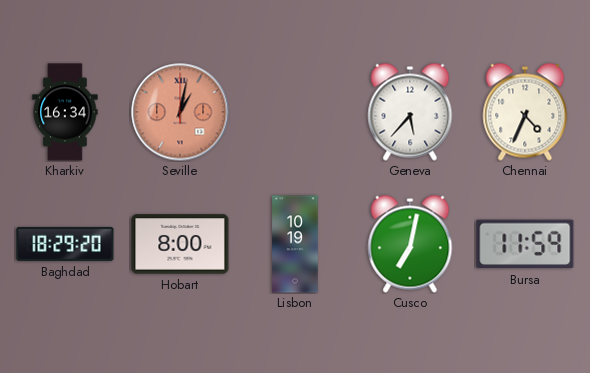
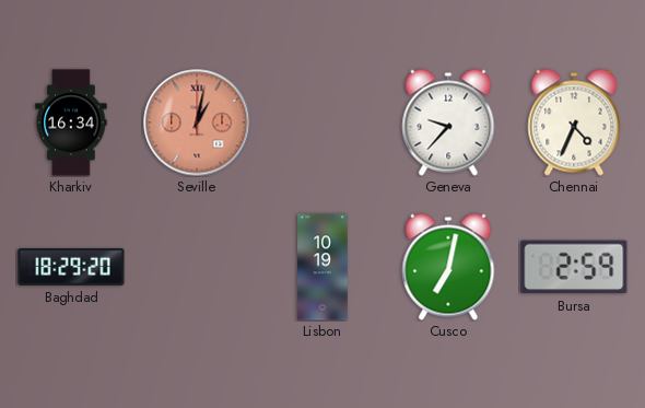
Geneva: 5:37 -> 9:37 (448, 123)
Hobart: 8:00 -> none (180, 244)
Bursa: 11:59 -> 2:59 (574, 267)
